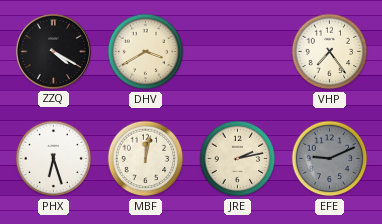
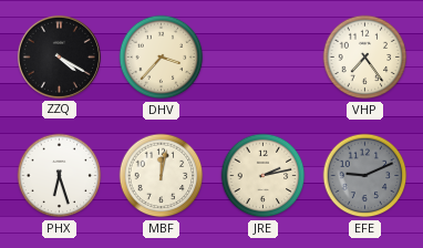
DHV: 3:40 -> 3:37 (162, 58)
